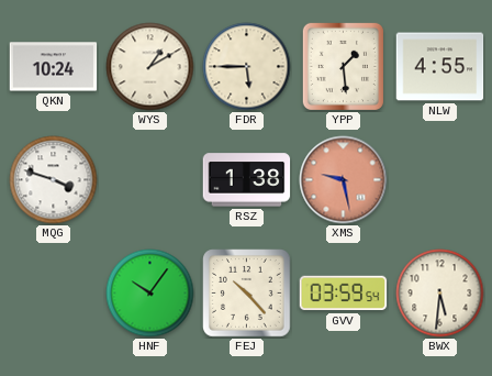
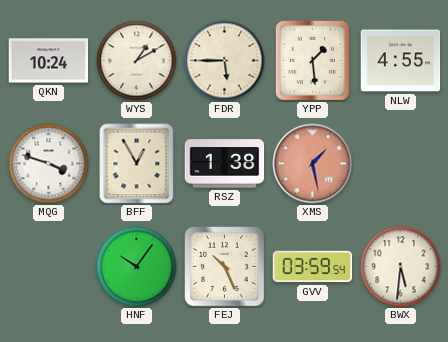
BFF: none -> 12:55 (137, 164)
XMS: 9:28 -> 1:28 (313, 164)
FEJ: 10:23 -> 10:26 (225, 267)
